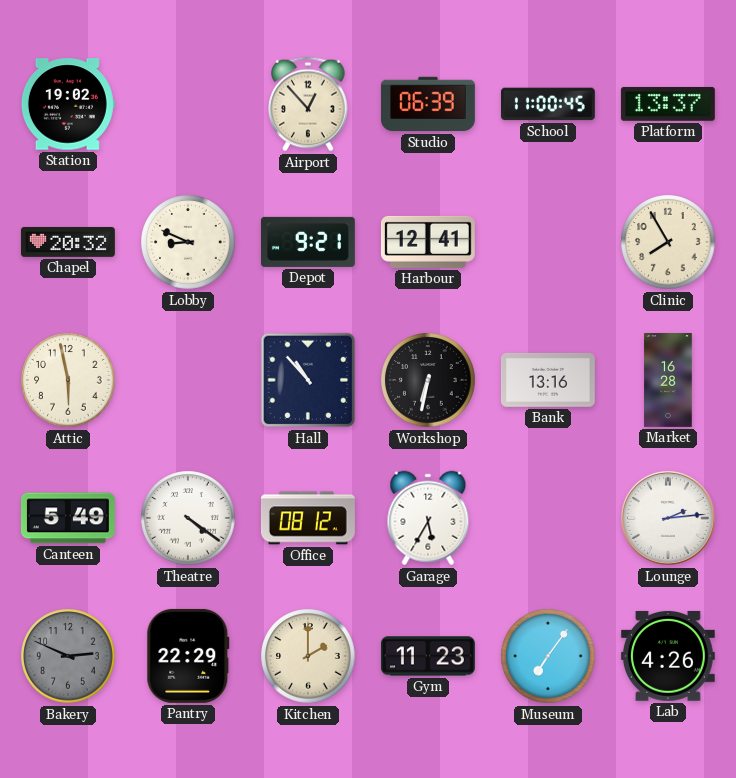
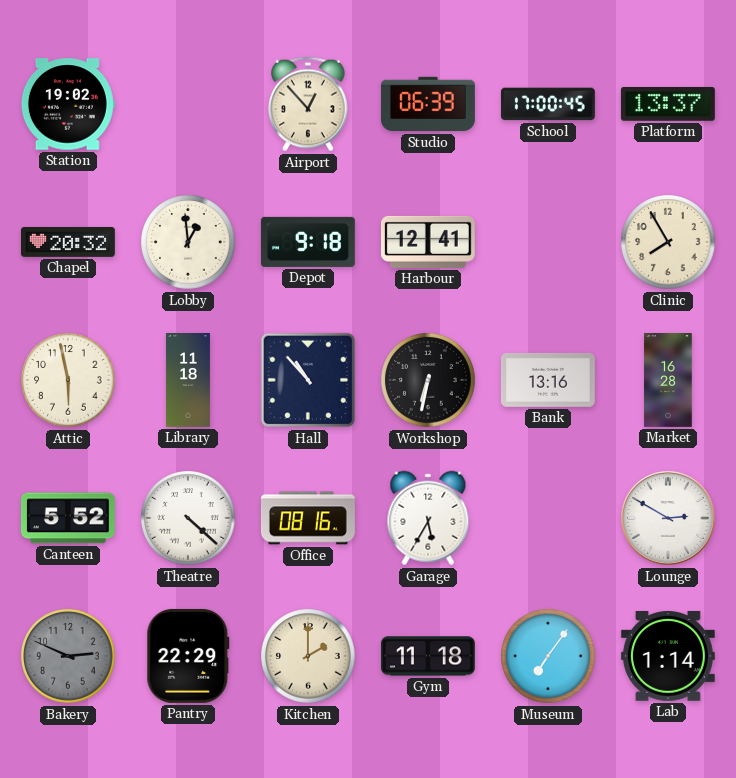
School: 11:00 -> 17:00 (548, 104)
Lobby: 8:49 -> 12:59 (188, 242)
Depot: 9:21 -> 9:18 (308, 242)
Library: none -> 11:18 (188, 381)
Canteen: 5:49 -> 5:52 (68, 518)
Theatre: 4:21 -> 4:22 (188, 518)
Office: 08:12 -> 08:16 (308, 518)
Lounge: 2:14 -> 2:50 (669, 519)
Gym: 11:23 -> 11:18 (428, 656)
Lab: 4:26 -> 1:14 (668, 656)
